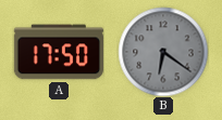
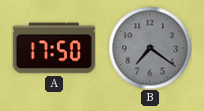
B: 6:21 -> 7:21 (150, 48)
